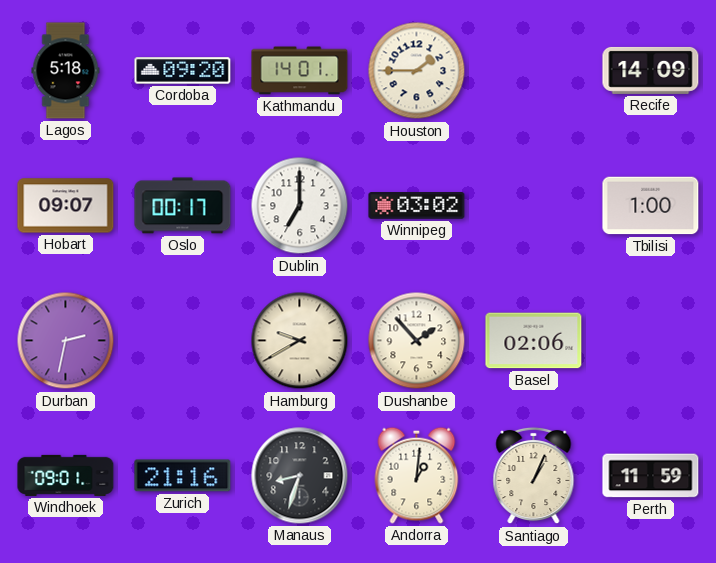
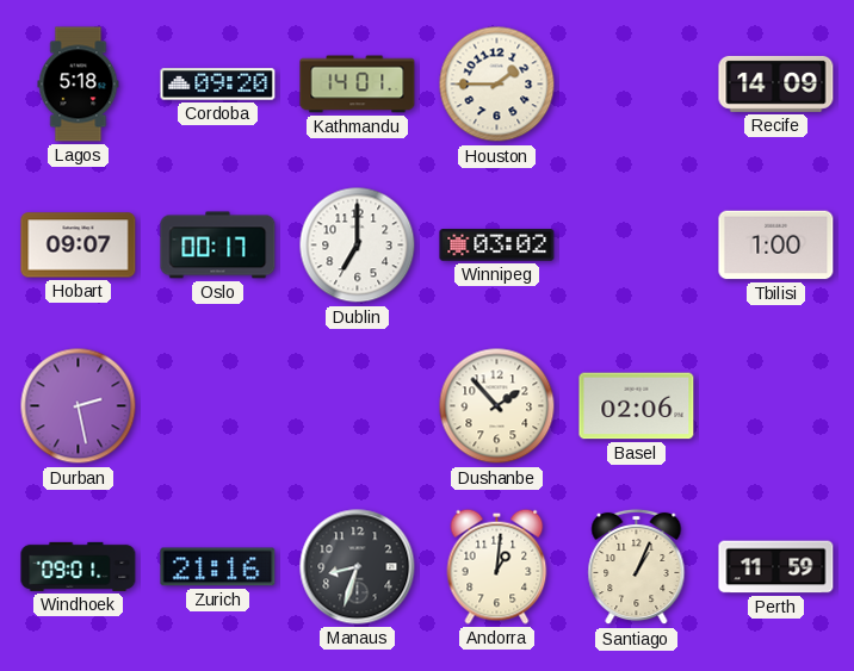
Durban: 2:32 -> 2:28 (79, 406)
Hamburg: 9:40 -> none (300, 341)
